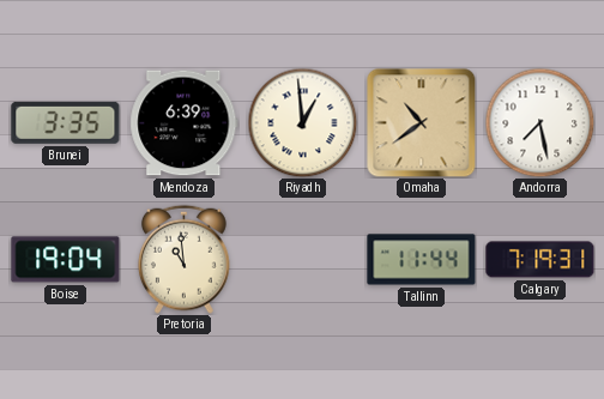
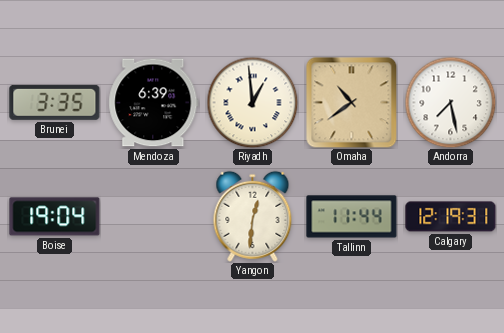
Pretoria: 10:59 -> none (183, 259)
Yangon: none -> 12:31 (253, 216)
Calgary: 7:19 -> 12:19 (451, 217)
